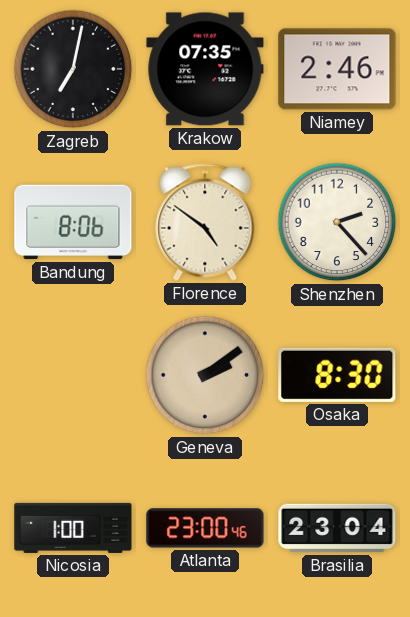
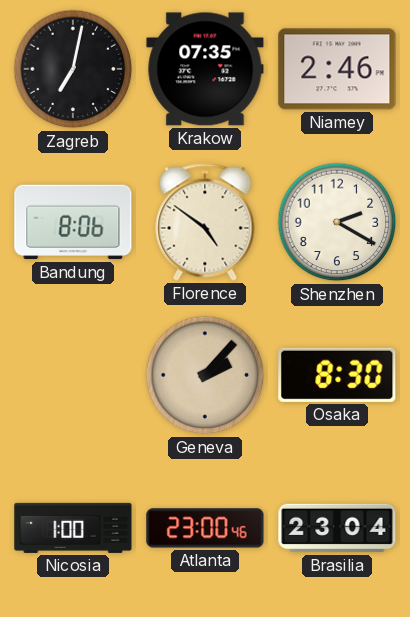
Shenzhen: 2:23 -> 2:20 (337, 222)
Geneva: 2:09 -> 2:07 (205, 375)
